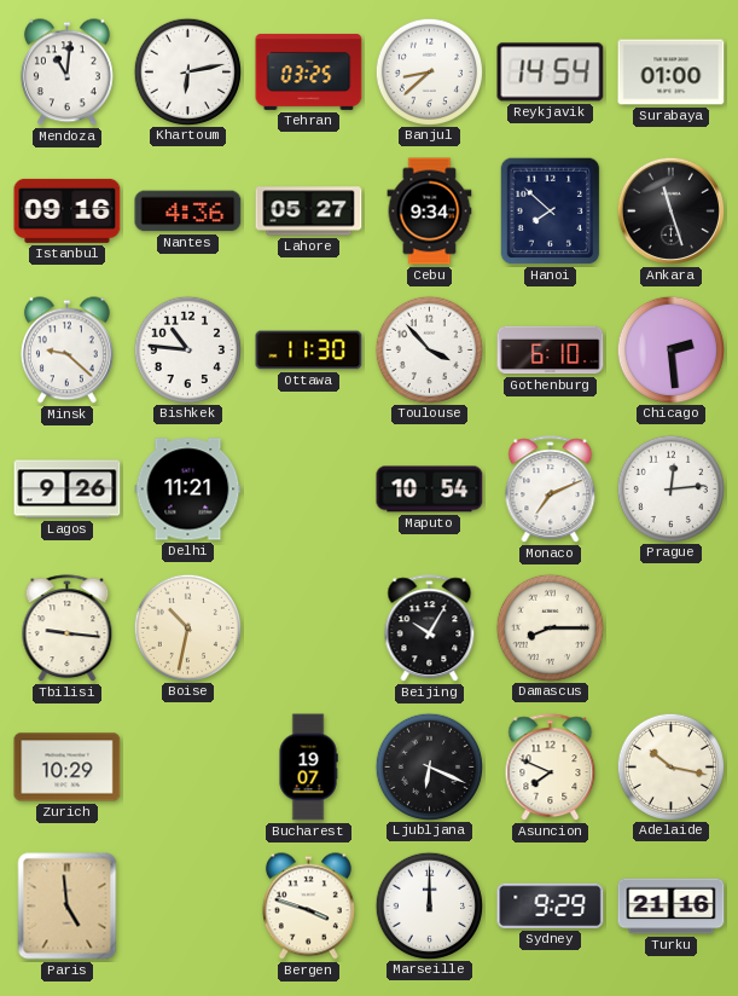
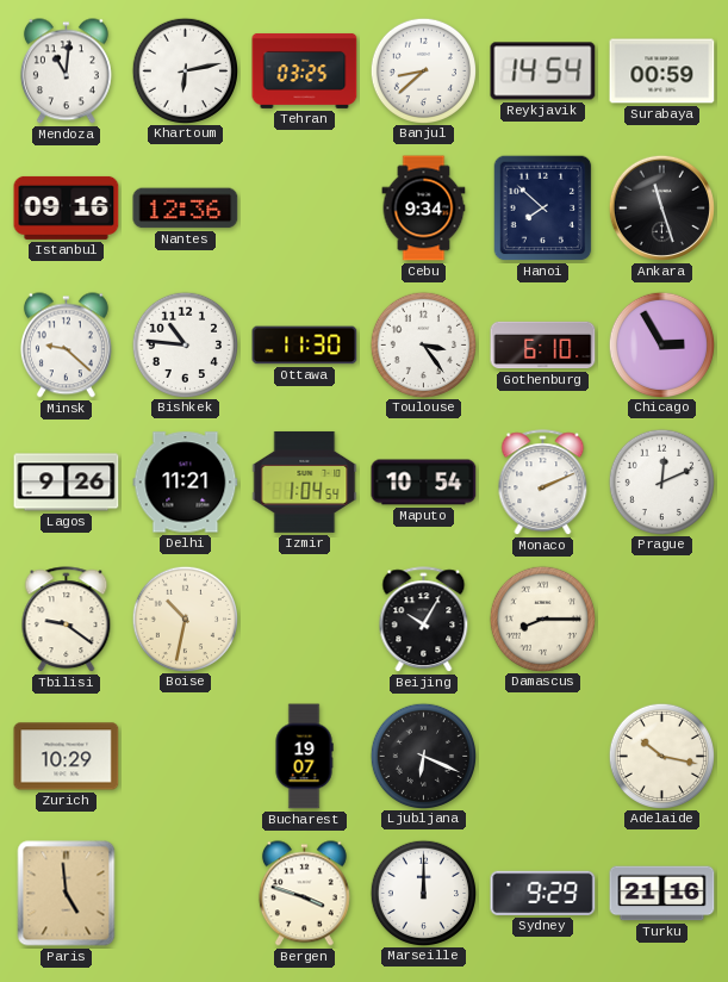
Surabaya: 01:00 -> 00:59 (662, 72)
Nantes: 4:36 -> 12:36 (186, 209)
Lahore: 05:27 -> none (309, 212)
Toulouse: 3:53 -> 3:24 (423, 344)
Chicago: 2:29 -> 2:55 (661, 344)
Izmir: none -> 1:04 (305, 481)
Monaco: 7:11 -> 2:11 (543, 483)
Prague: 12:14 -> 12:11 (661, 481)
Tbilisi: 9:16 -> 9:21 (67, 620)
Asuncion: 7:49 -> none (551, 768)
